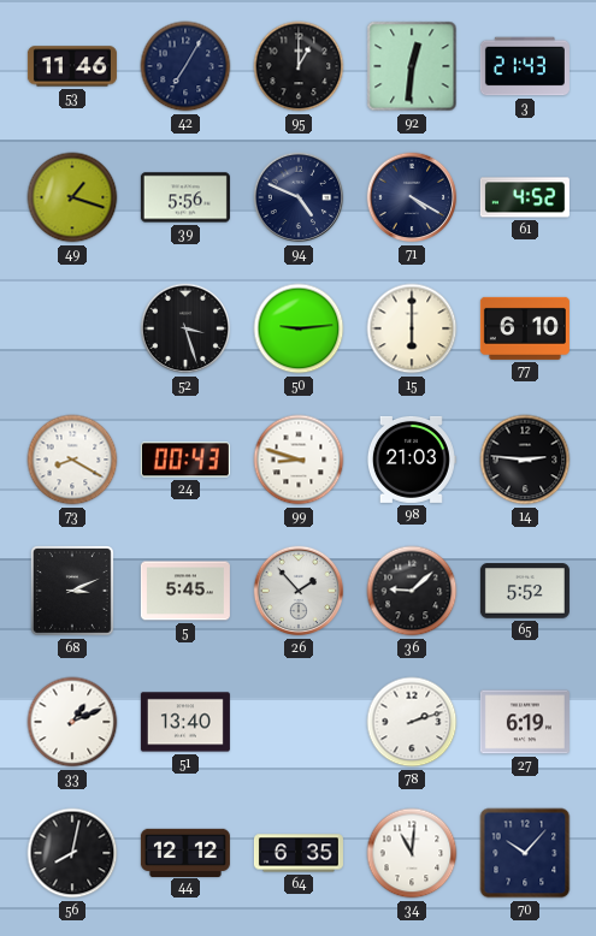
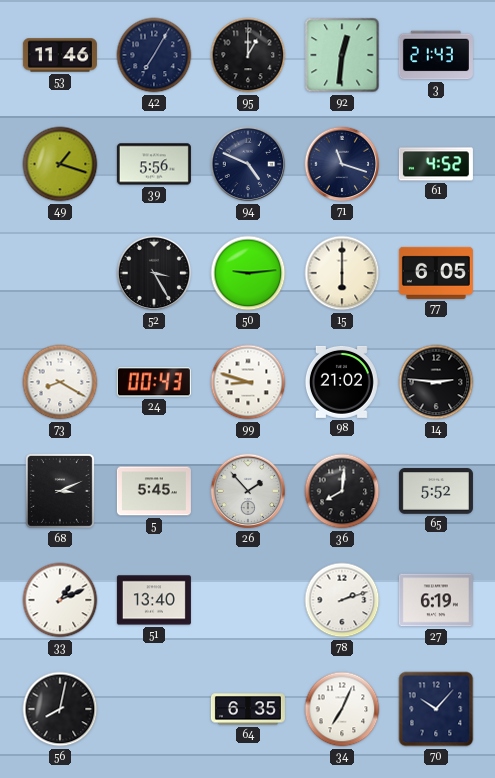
71: 4:20 -> 11:18 (342, 164)
52: 3:27 -> 3:25 (154, 273)
77: 6:10 -> 6:05 (436, 273)
98: 21:03 -> 21:02 (341, 382)
36: 9:08 -> 8:01 (342, 491)
44: 12:12 -> none (185, 852)
34: 11:01 -> 7:04 (342, 709)
